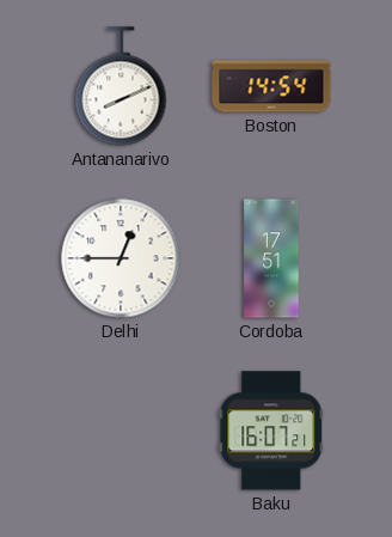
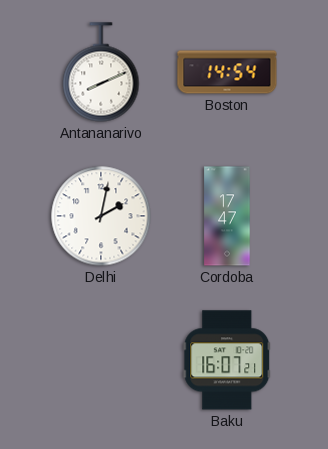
Delhi: 12:45 -> 2:02 (101, 216)
Cordoba: 17:51 -> 17:47 (227, 216)
